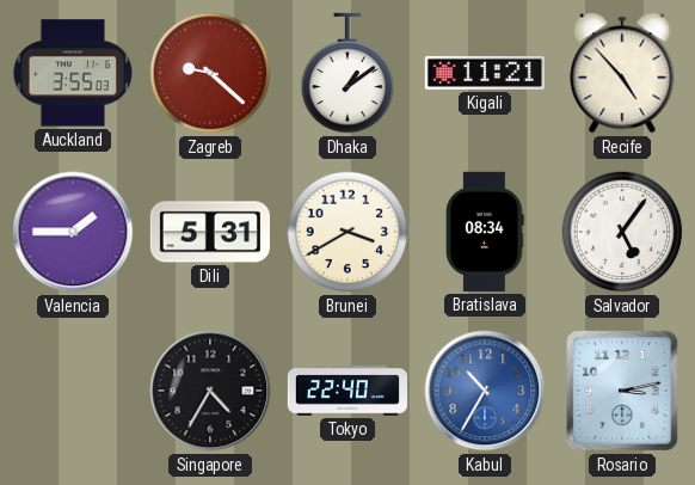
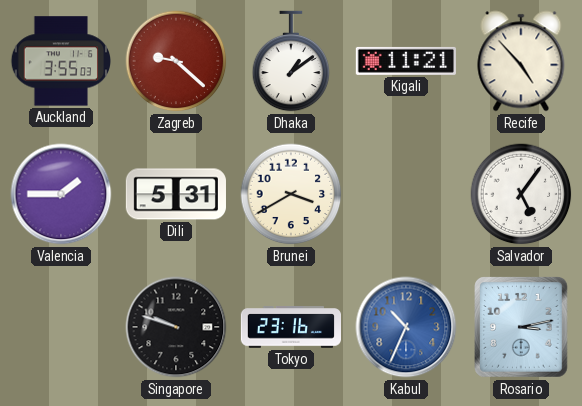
Bratislava: 08:34 -> none (486, 232)
Singapore: 4:35 -> 9:48 (176, 327)
Tokyo: 22:40 -> 23:16 (290, 327)
Kabul: 10:35 -> 10:34 (406, 327)
